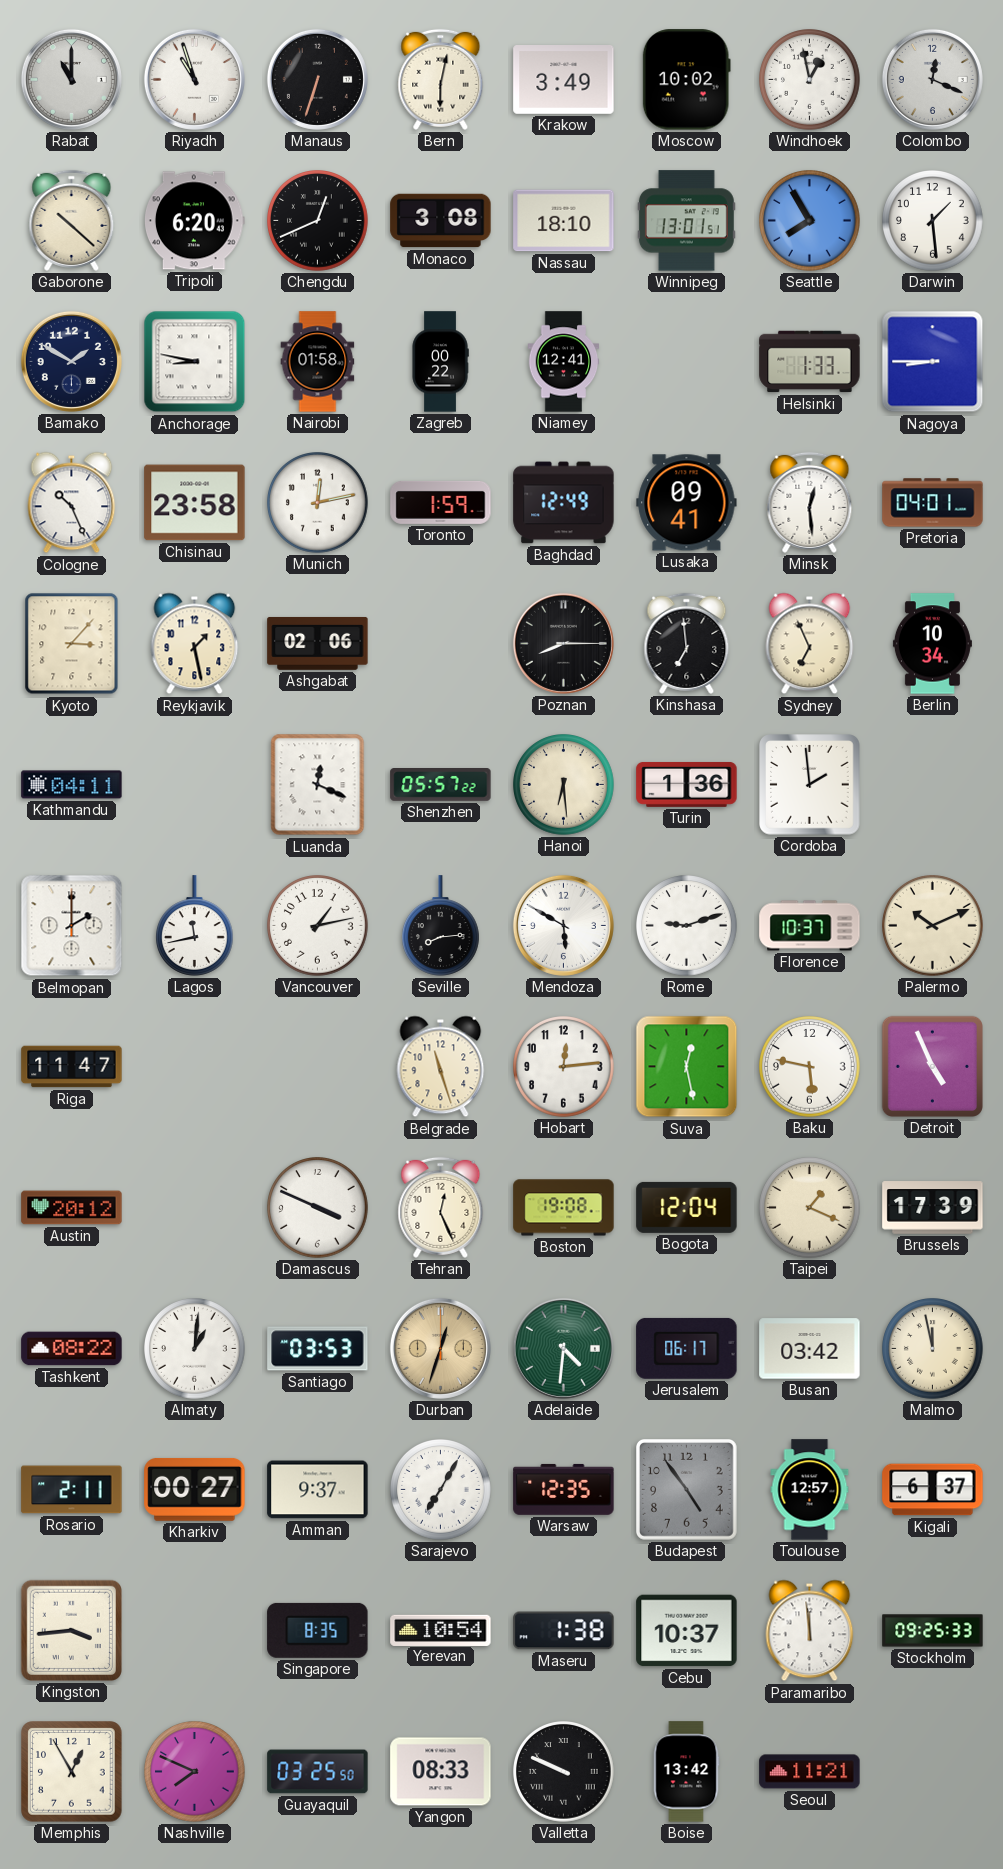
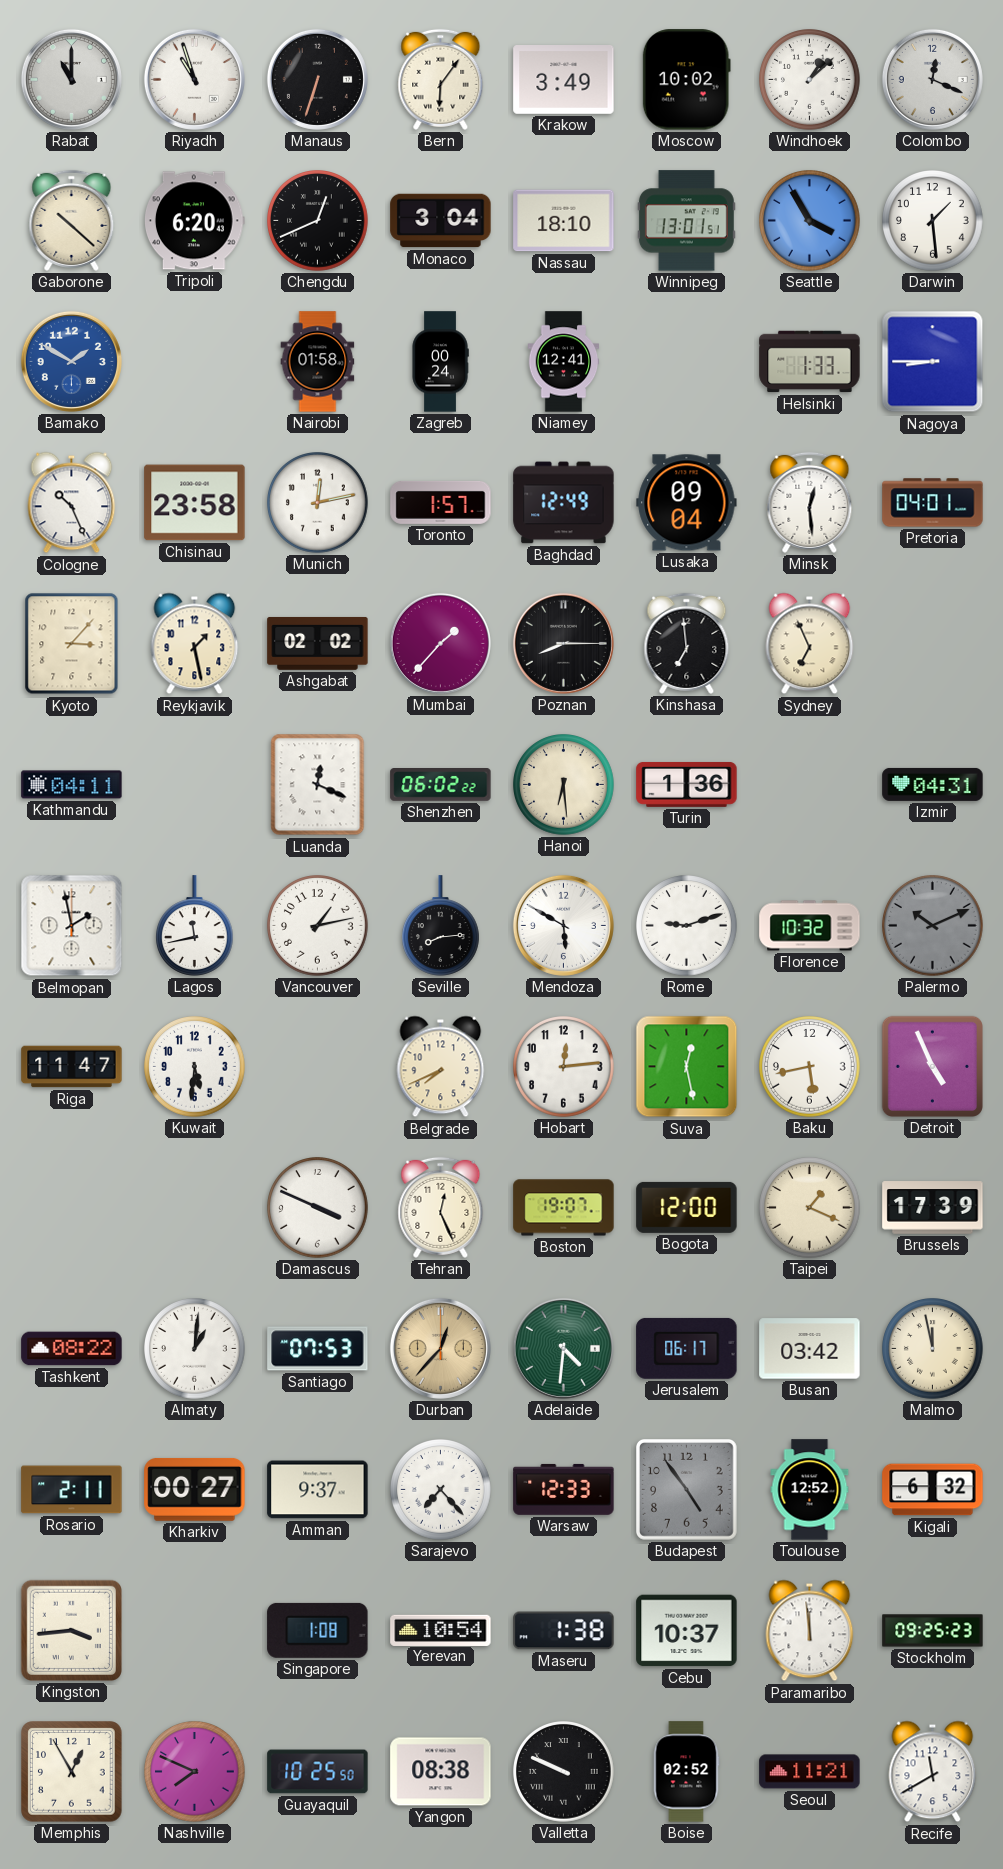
Bern: 6:02 -> 6:06 (441, 79)
Windhoek: 12:58 -> 1:08 (810, 80)
Monaco: 3:08 -> 3:04 (441, 221)
Seattle: 7:55 -> 3:55 (810, 221)
Bamako dial: navy -> blue (71, 361)
Anchorage: 8:47 -> none (195, 362)
Zagreb: 00:22 -> 00:24 (440, 362)
Toronto: 1:59 -> 1:57 (441, 502)
Lusaka: 09:41 -> 09:04 (687, 503)
Ashgabat: 02:06 -> 02:02 (318, 643)
Mumbai: none -> 1:37 (440, 643)
Berlin: 10:34 -> none (932, 644)
Shenzhen: 05:57 -> 06:02 (441, 785)
Cordoba: 1:59 -> none (810, 785)
Izmir: none -> 04:31 (933, 784)
Belmopan: 2:00 -> 1:58 (72, 926)
Florence: 10:37 -> 10:32 (810, 926)
Palermo dial: cream -> grey (933, 926)
Kuwait: none -> 5:31 (195, 1067)
Belgrade: 11:27 -> 7:41 (441, 1067)
Baku: 5:47 -> 5:43 (810, 1067)
Austin: 20:12 -> none (72, 1208)
Boston: 19:08 -> 19:07 (564, 1208)
Bogota: 12:04 -> 12:00 (687, 1207)
Santiago: 03:53 -> 07:53 (318, 1349)
Durban: 12:33 -> 12:37 (440, 1348)
Sarajevo: 7:05 -> 7:23 (441, 1490)
Warsaw: 12:35 -> 12:33 (564, 1489)
Toulouse: 12:57 -> 12:52 (810, 1490)
Kigali: 6:37 -> 6:32 (933, 1490)
Singapore: 8:35 -> 1:08 (318, 1630)
Stockholm: 09:25:33 -> 09:25:23 (933, 1631)
Guayaquil: 03:25 -> 10:25 (318, 1772)
Yangon: 08:33 -> 08:38 (441, 1772)
Boise: 13:42 -> 02:52 (686, 1772)
Recife: none -> 11:40 (933, 1772)
